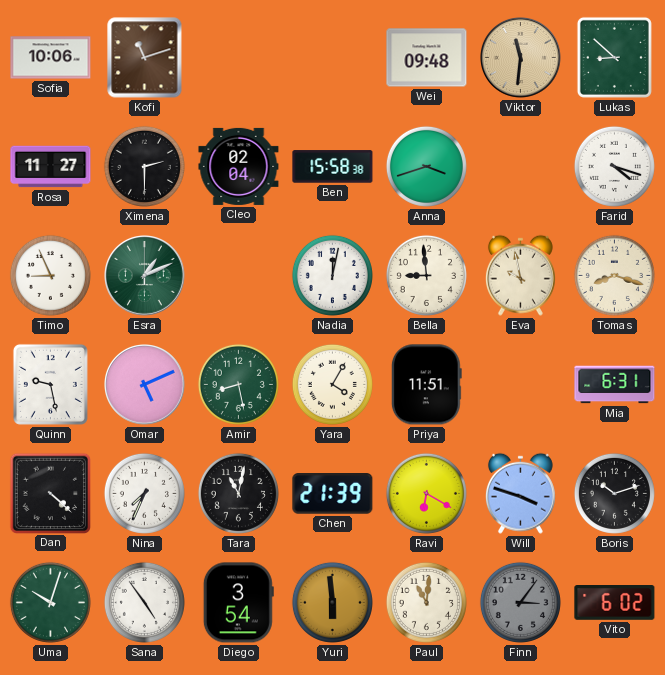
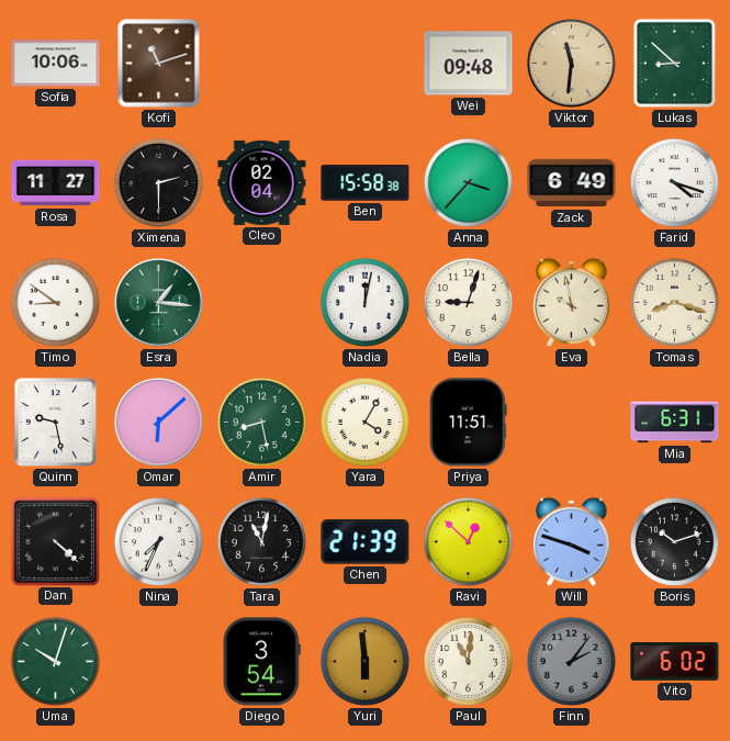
Anna: 3:42 -> 3:37 (468, 182)
Zack: none -> 6:49 (572, 183)
Timo: 8:56 -> 8:51 (55, 302)
Esra: 1:11 -> 1:16 (159, 303)
Bella: 8:59 -> 9:03 (468, 302)
Omar: 5:11 -> 6:08 (159, 423)
Ravi: 6:20 -> 12:52 (468, 541)
Sana: 4:54 -> none (144, 602)
Finn: 3:06 -> 2:06 (571, 661)
